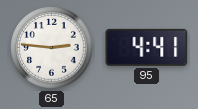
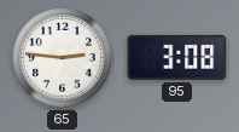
95: 4:41 -> 3:08 (177, 57)
